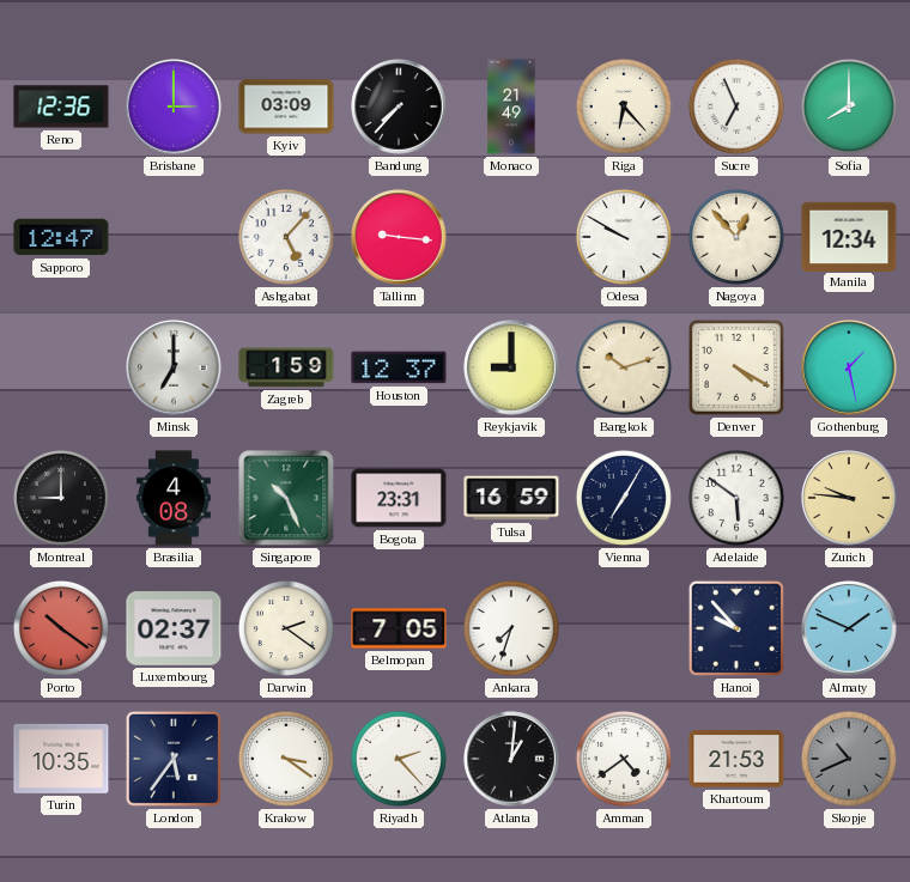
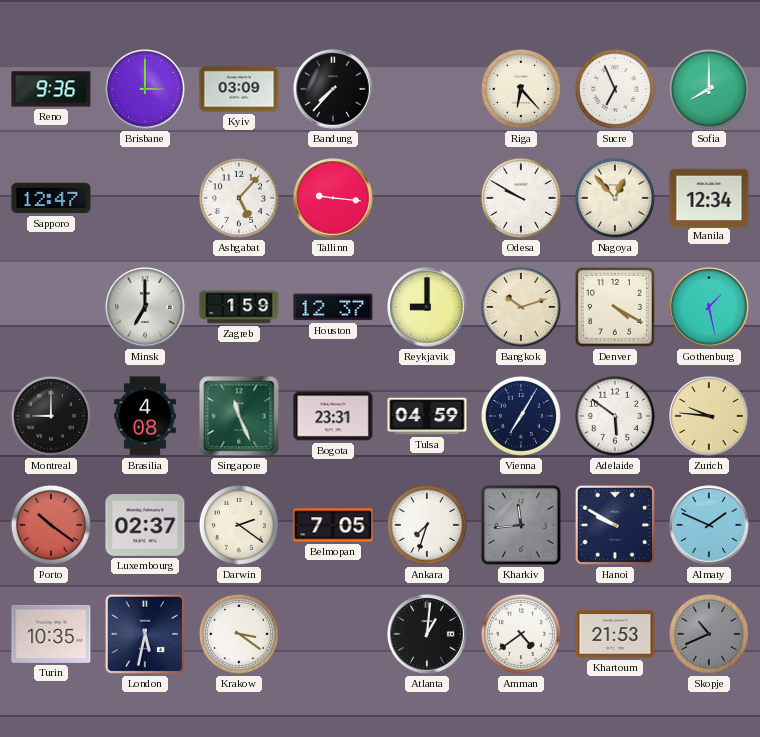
Reno: 12:36 -> 9:36 (51, 89)
Monaco: 21:49 -> none (511, 107)
Singapore: 10:26 -> 11:26 (239, 416)
Tulsa: 16:59 -> 04:59 (427, 416)
Kharkiv: none -> 11:44 (521, 525)
Hanoi: 9:53 -> 9:50 (615, 525)
London: 5:36 -> 5:32 (145, 634)
Riyadh: 2:23 -> none (399, 759)
